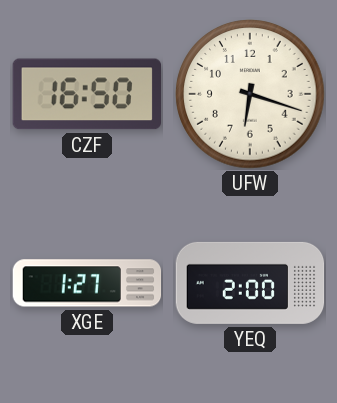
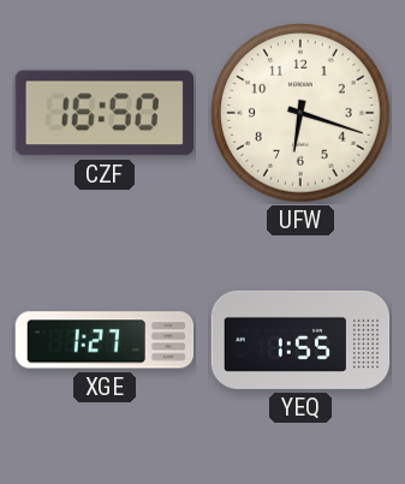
YEQ: 2:00 -> 1:55 (300, 340)
